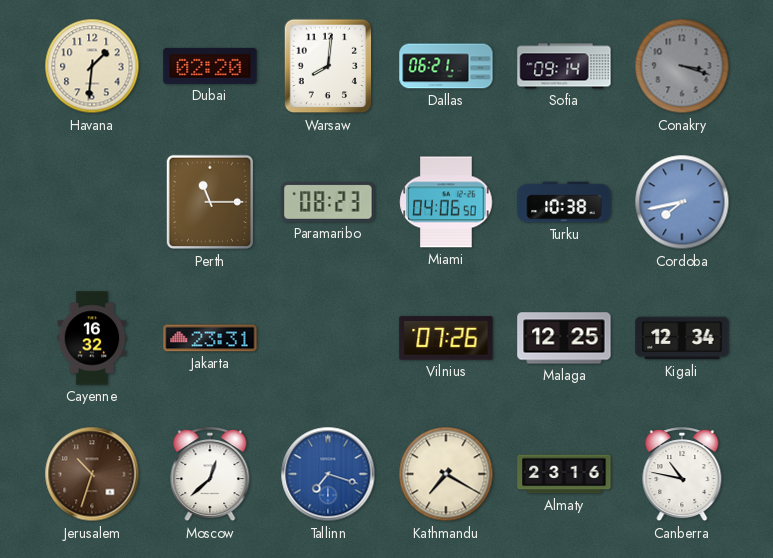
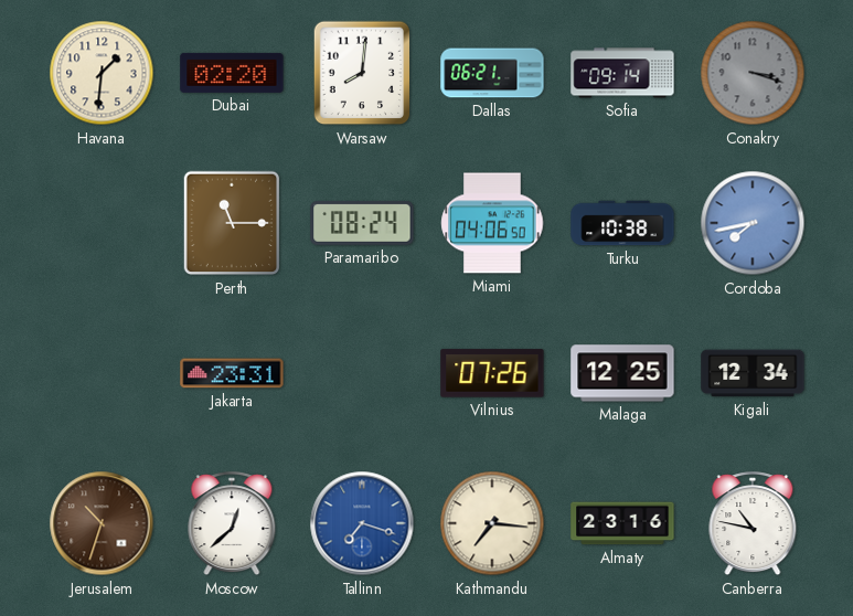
Paramaribo: 08:23 -> 08:24 (362, 223)
Cayenne: 16:32 -> none (92, 338)
Kathmandu: 7:20 -> 7:16 (492, 523)
